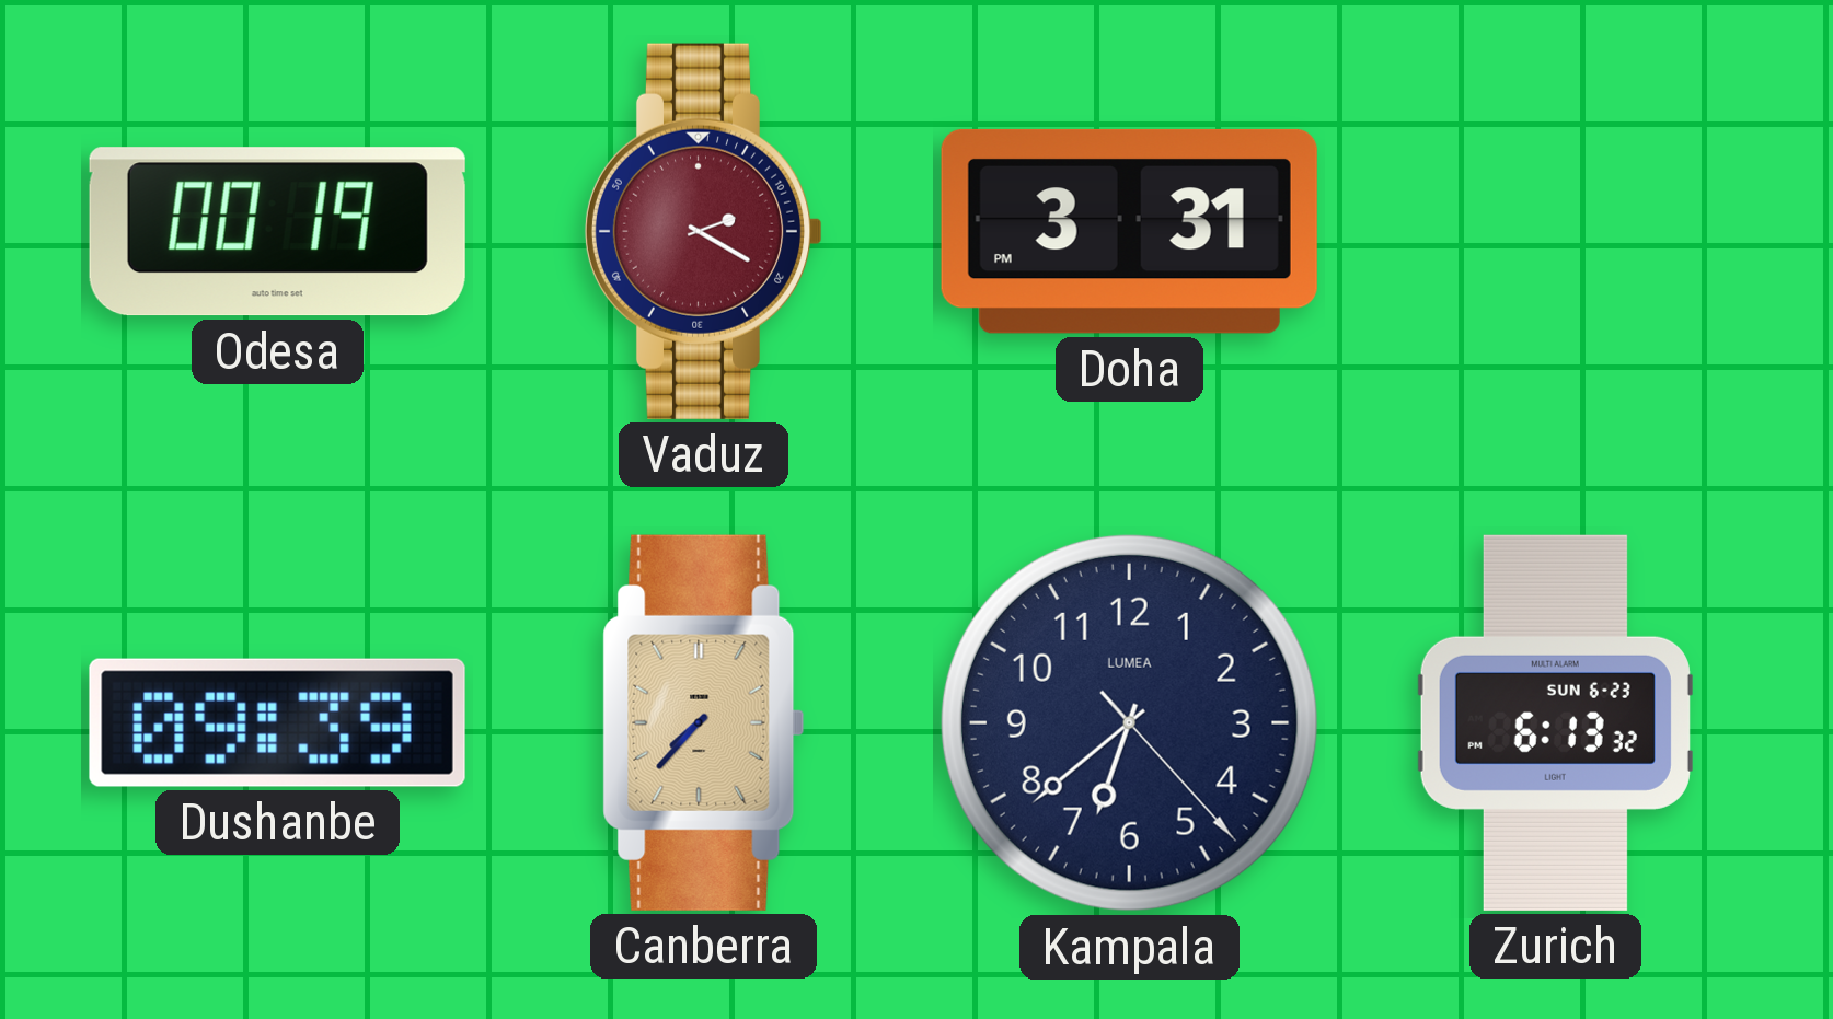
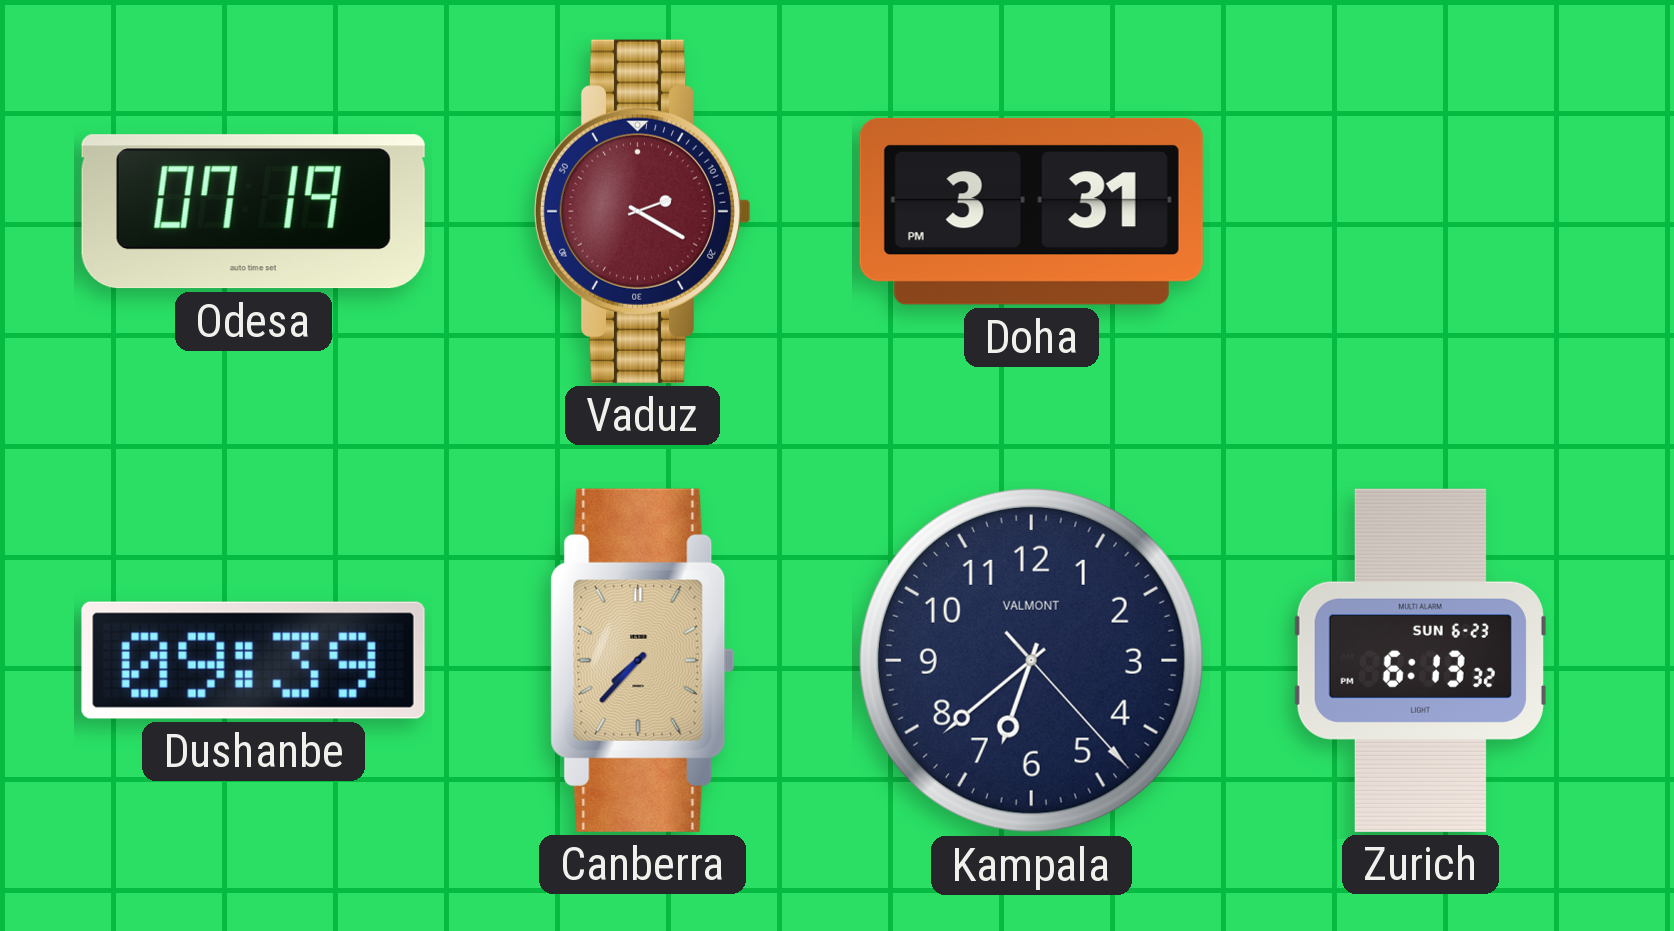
Odesa: 00:19 -> 07:19 (253, 212)
Kampala brand: LUMEA -> VALMONT (1031, 660)
